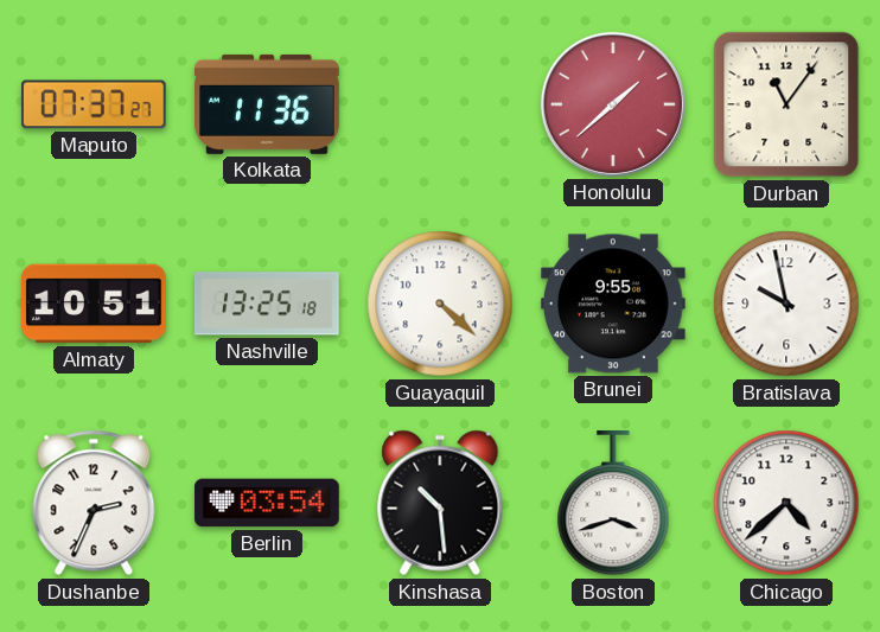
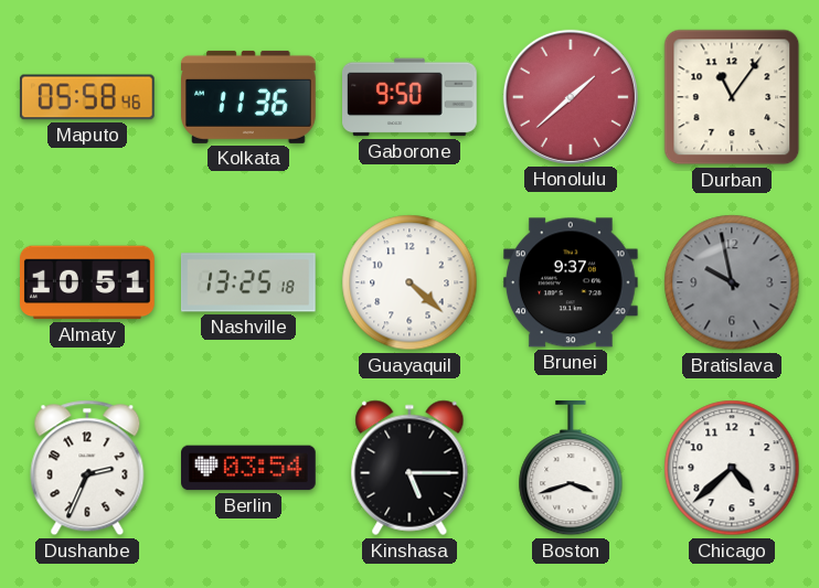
Maputo: 07:37 -> 05:58 (87, 97)
Gaborone: none -> 9:50 (411, 97)
Brunei: 9:55 -> 9:37 (571, 282)
Bratislava dial: white -> grey (732, 282)
Kinshasa: 10:29 -> 5:15 (410, 468)
